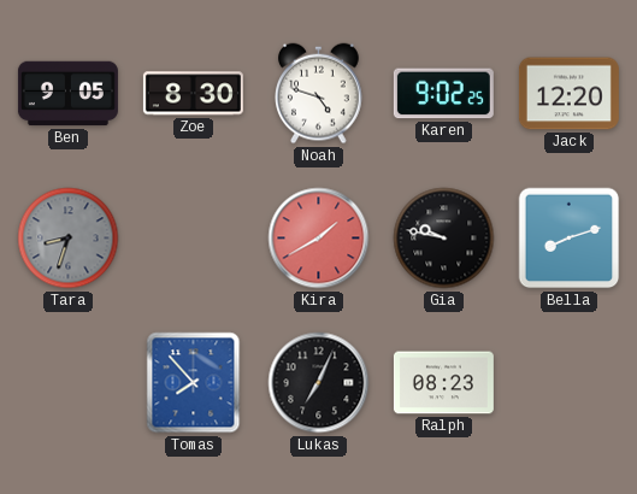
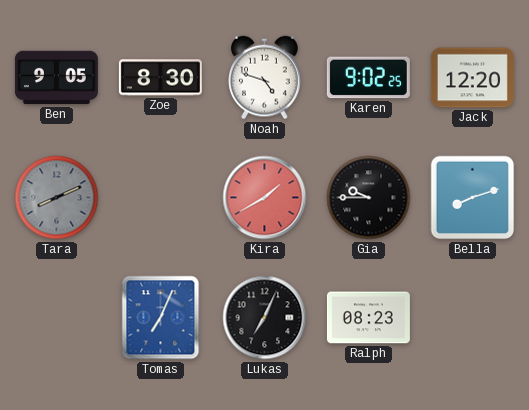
Tara: 8:33 -> 8:11 (57, 198)
Gia: 9:47 -> 9:45 (369, 198)
Tomas: 7:53 -> 7:04 (161, 318)
